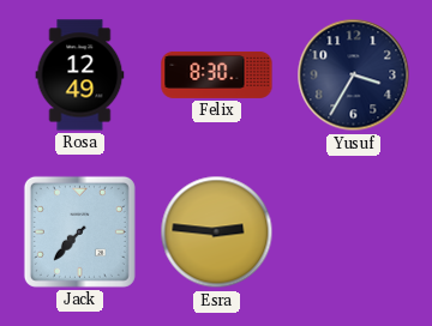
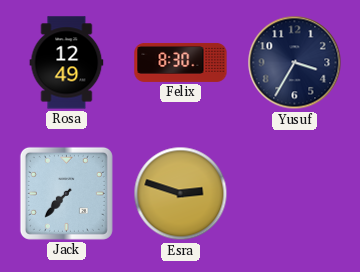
Esra: 2:46 -> 2:48 (181, 194)
